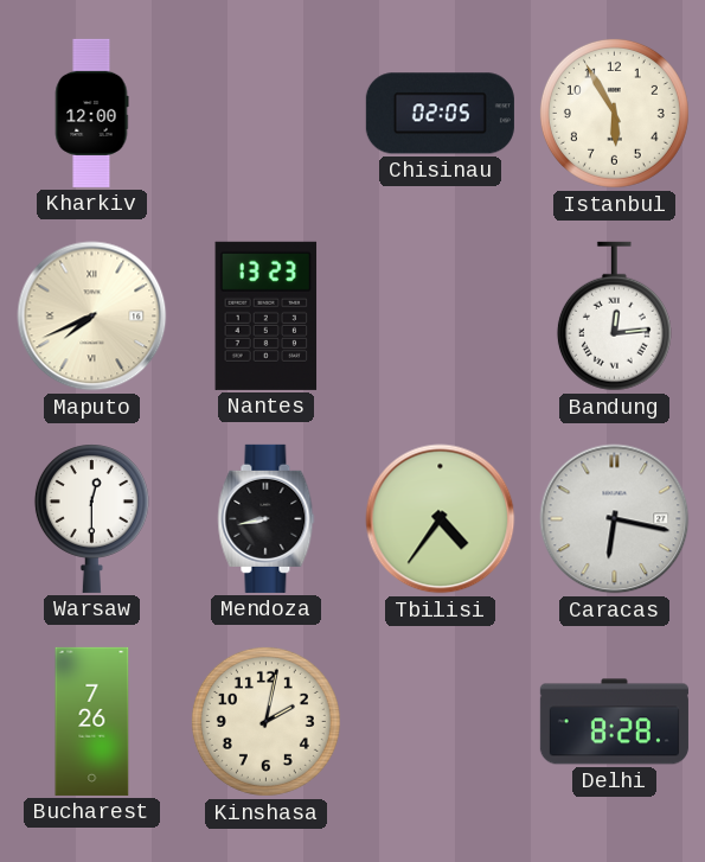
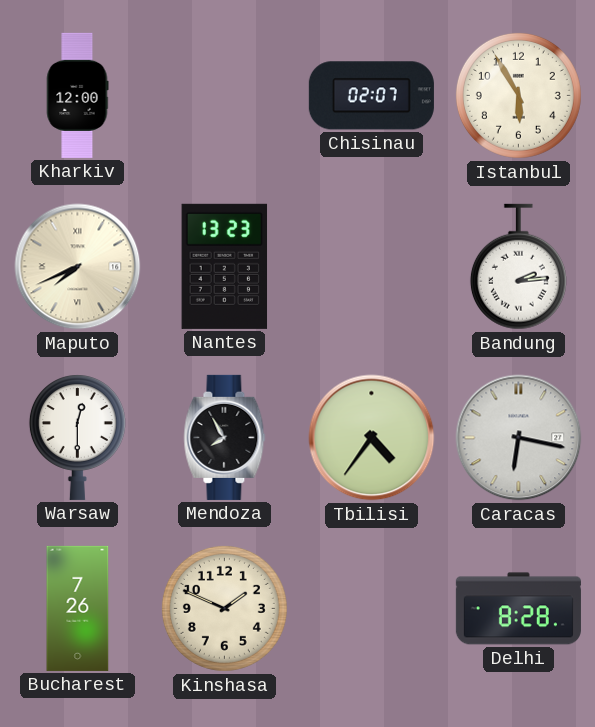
Chisinau: 02:05 -> 02:07 (371, 96)
Bandung: 12:14 -> 2:14 (518, 267)
Mendoza: 8:43 -> 7:55 (225, 437)
Kinshasa: 2:02 -> 1:49 (224, 608)
